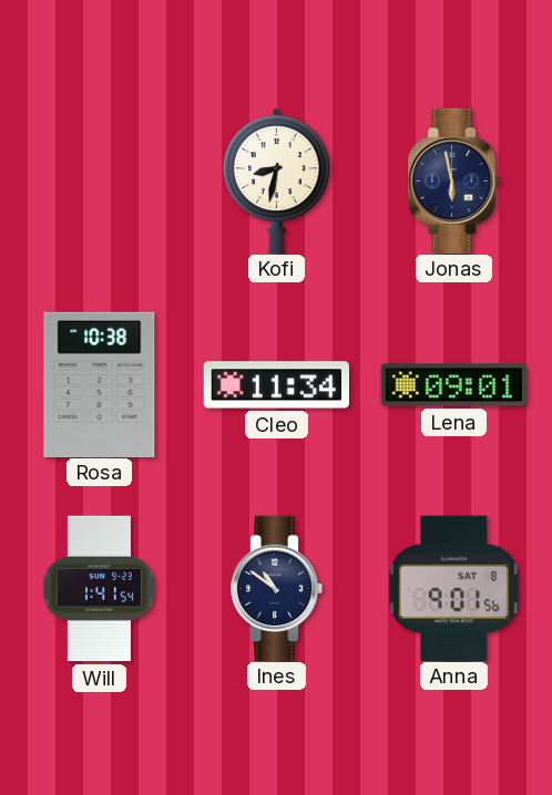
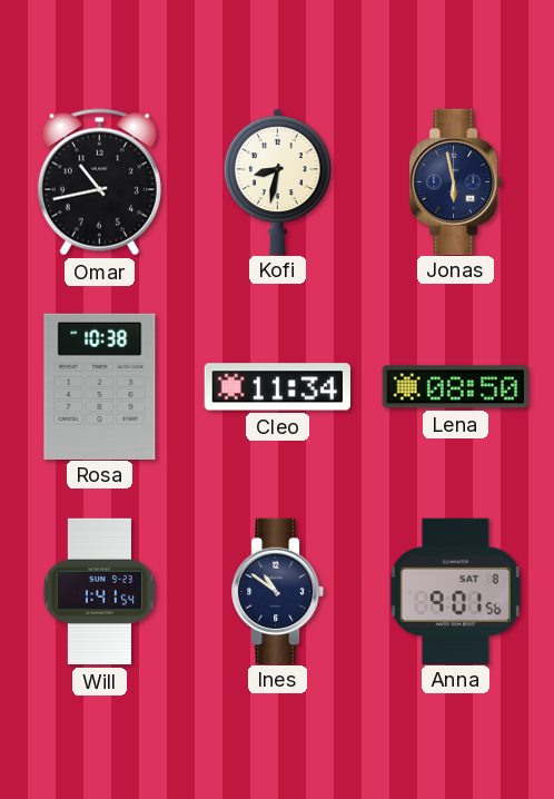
Omar: none -> 10:43 (99, 183)
Lena: 09:01 -> 08:50 (455, 387)
